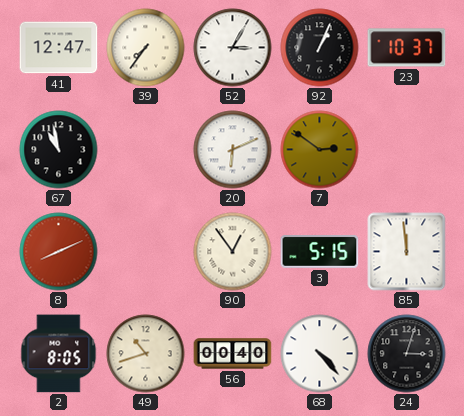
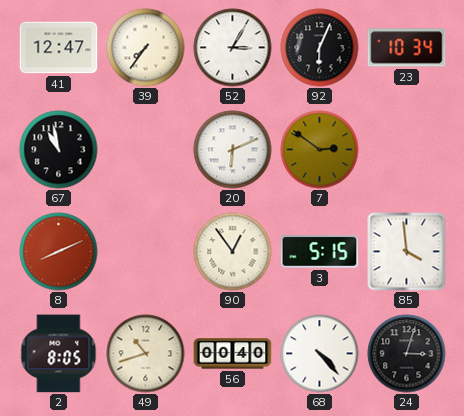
92: 1:04 -> 6:04 (320, 48)
23: 10:37 -> 10:34 (407, 48)
85: 11:59 -> 3:59 (407, 252)
